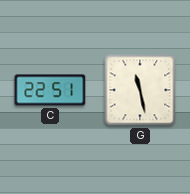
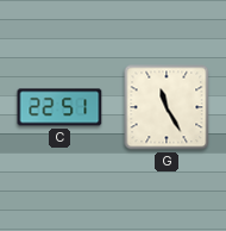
G: 11:28 -> 11:25 (167, 107)
